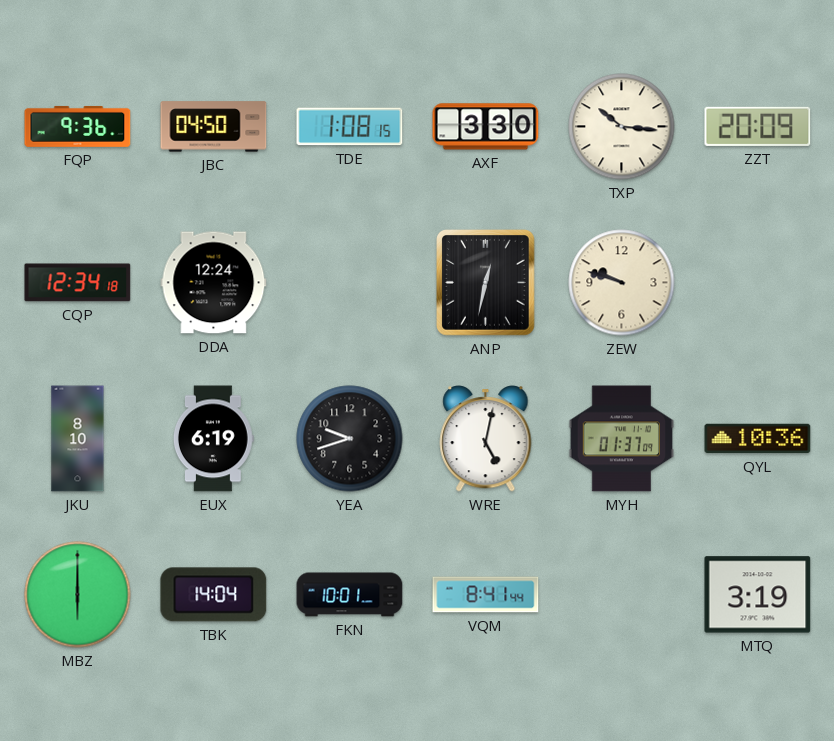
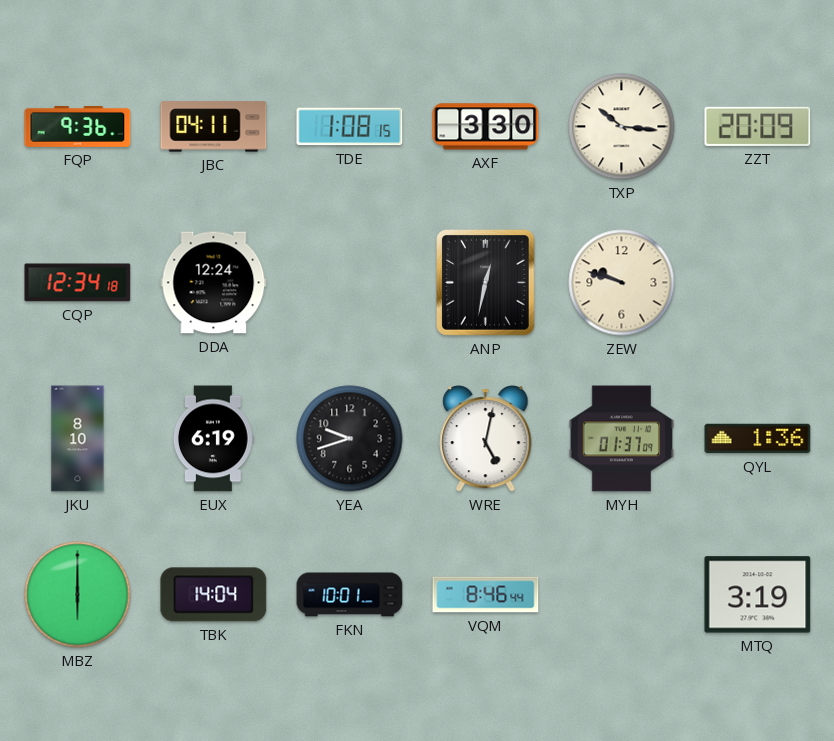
JBC: 04:50 -> 04:11 (214, 127)
QYL: 10:36 -> 1:36 (758, 439)
VQM: 8:41 -> 8:46 (486, 595)
